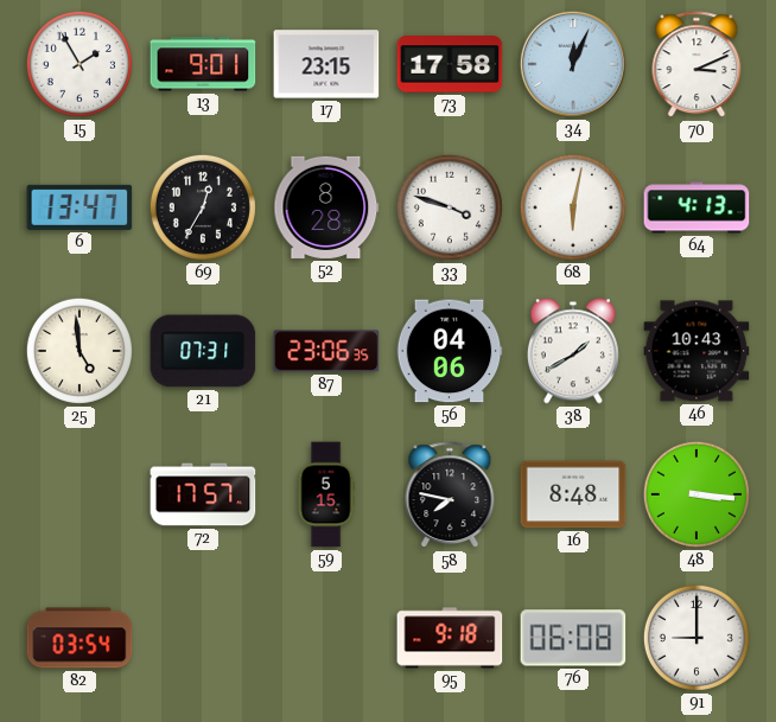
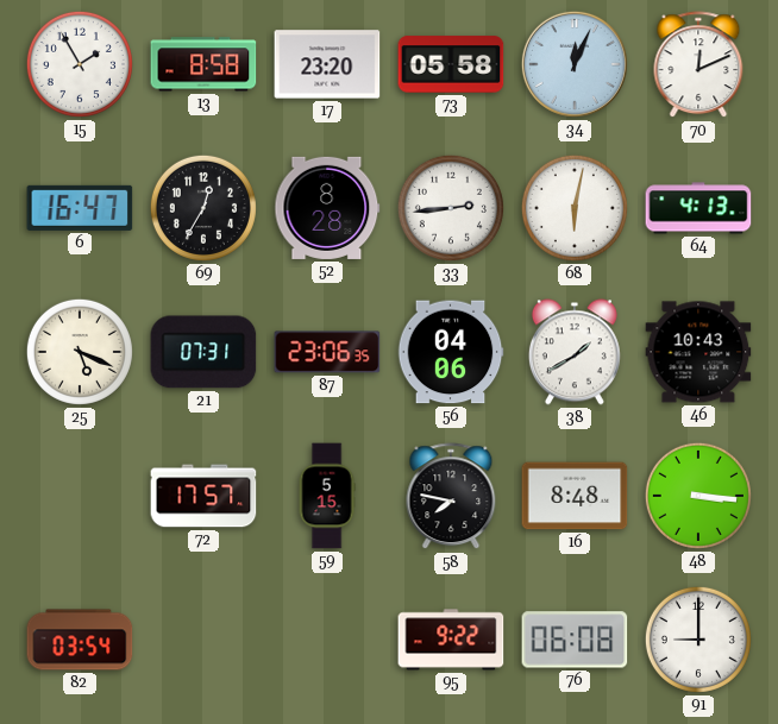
13: 9:01 -> 8:58 (203, 64)
17: 23:15 -> 23:20 (327, 64)
73: 17:58 -> 05:58 (451, 64)
70: 3:11 -> 12:11 (698, 65)
6: 13:47 -> 16:47 (80, 208)
33: 3:48 -> 2:44 (451, 208)
25: 4:59 -> 5:19 (80, 352)
95: 9:18 -> 9:22 (451, 640)
